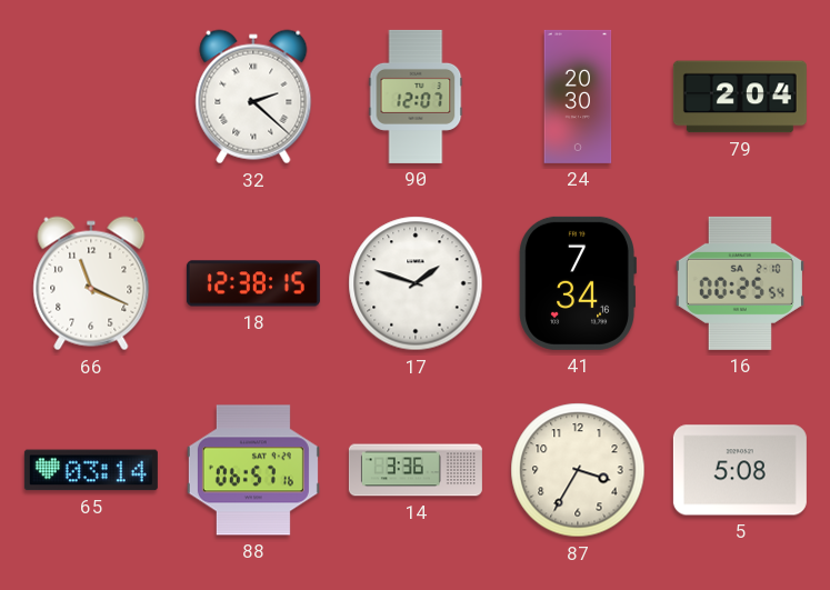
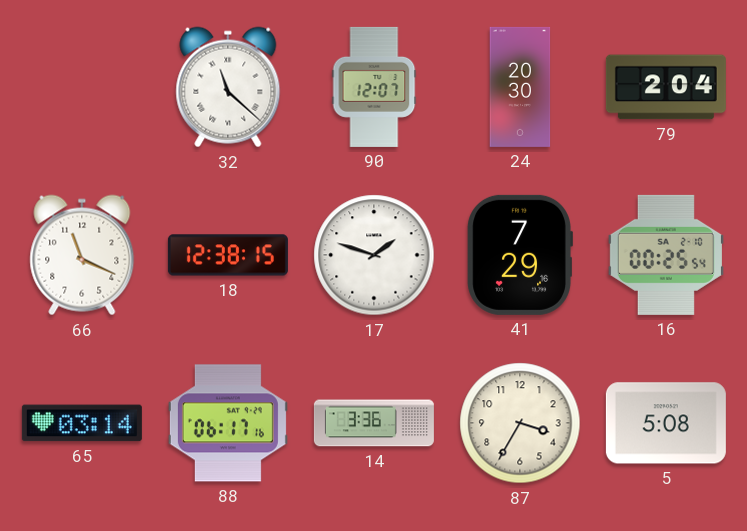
32: 2:22 -> 11:22 (228, 87)
41: 7:34 -> 7:29 (520, 255)
88: 06:57 -> 06:17 (228, 423)
